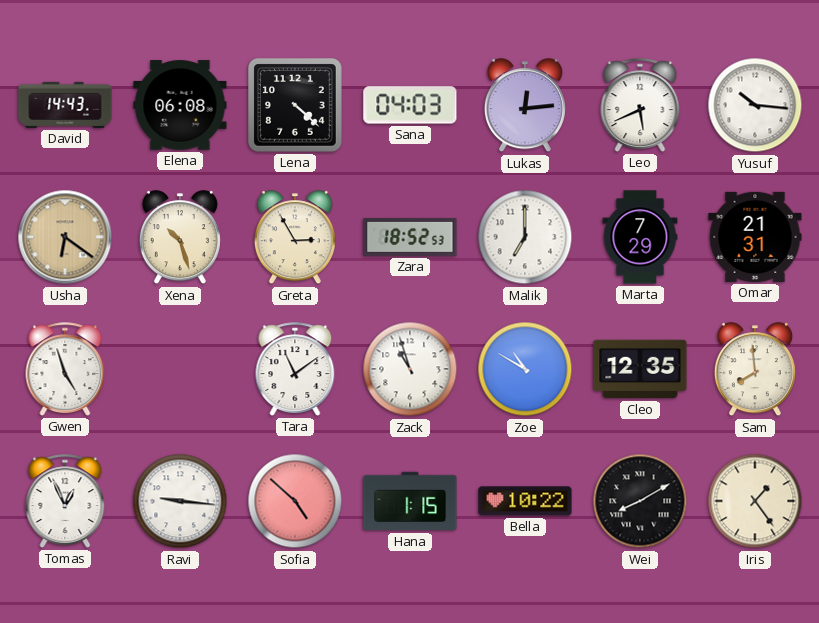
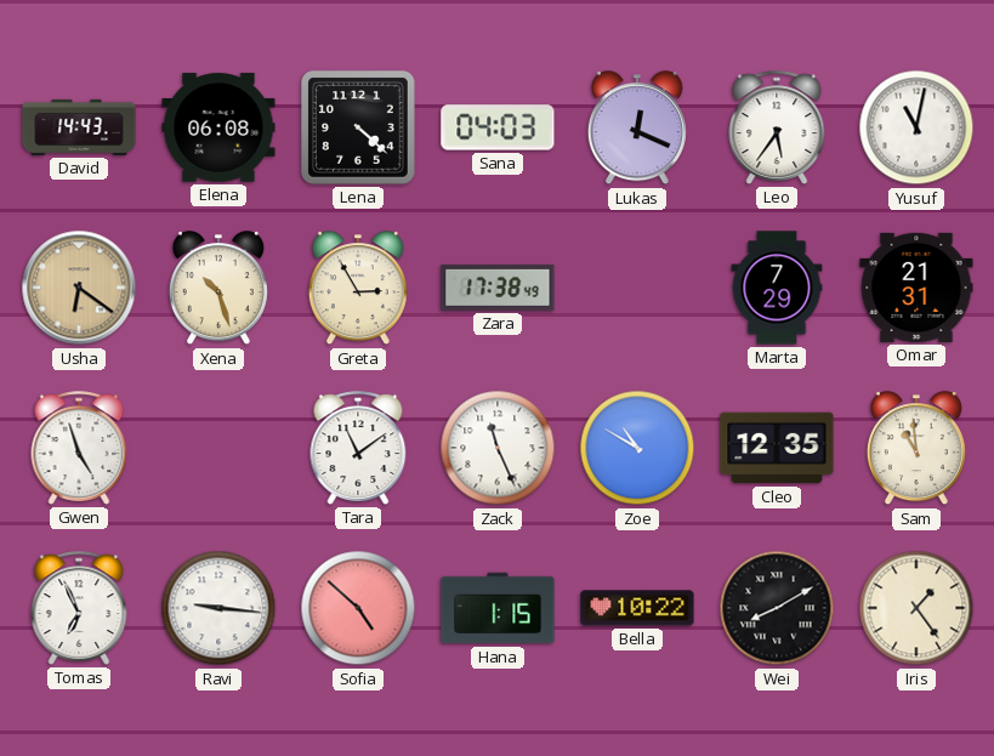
Lukas: 12:14 -> 12:19 (637, 129)
Leo: 5:41 -> 5:36 (777, 127)
Yusuf: 10:16 -> 11:02 (916, 127)
Zara: 18:52 -> 17:38 (498, 288)
Malik: 7:00 -> none (525, 237)
Zack: 10:57 -> 11:26 (498, 448)
Sam: 7:59 -> 10:59 (916, 449)
Tomas: 12:56 -> 6:56 (79, 608)
